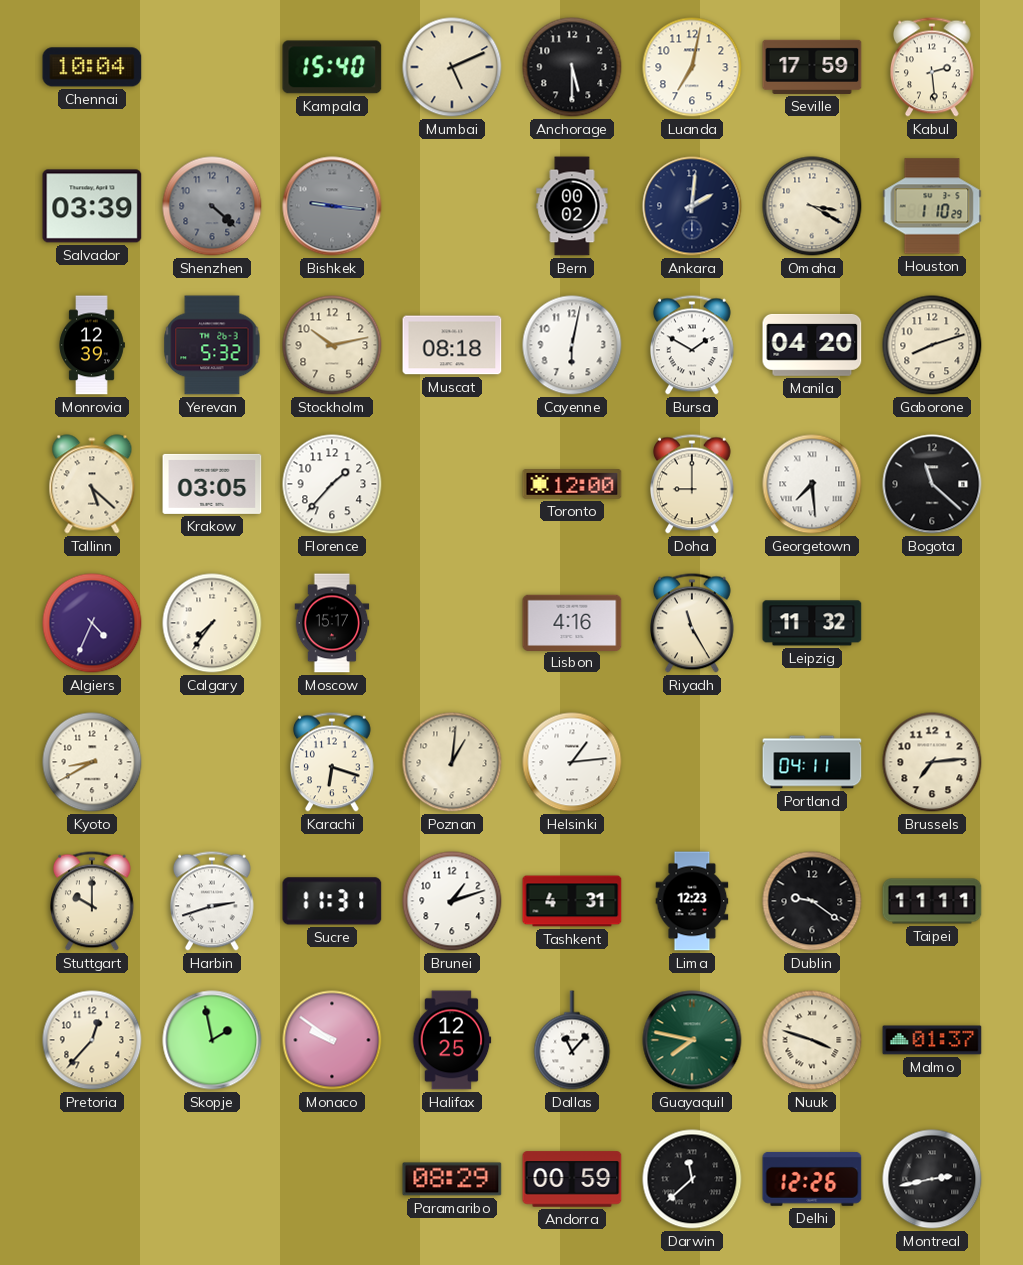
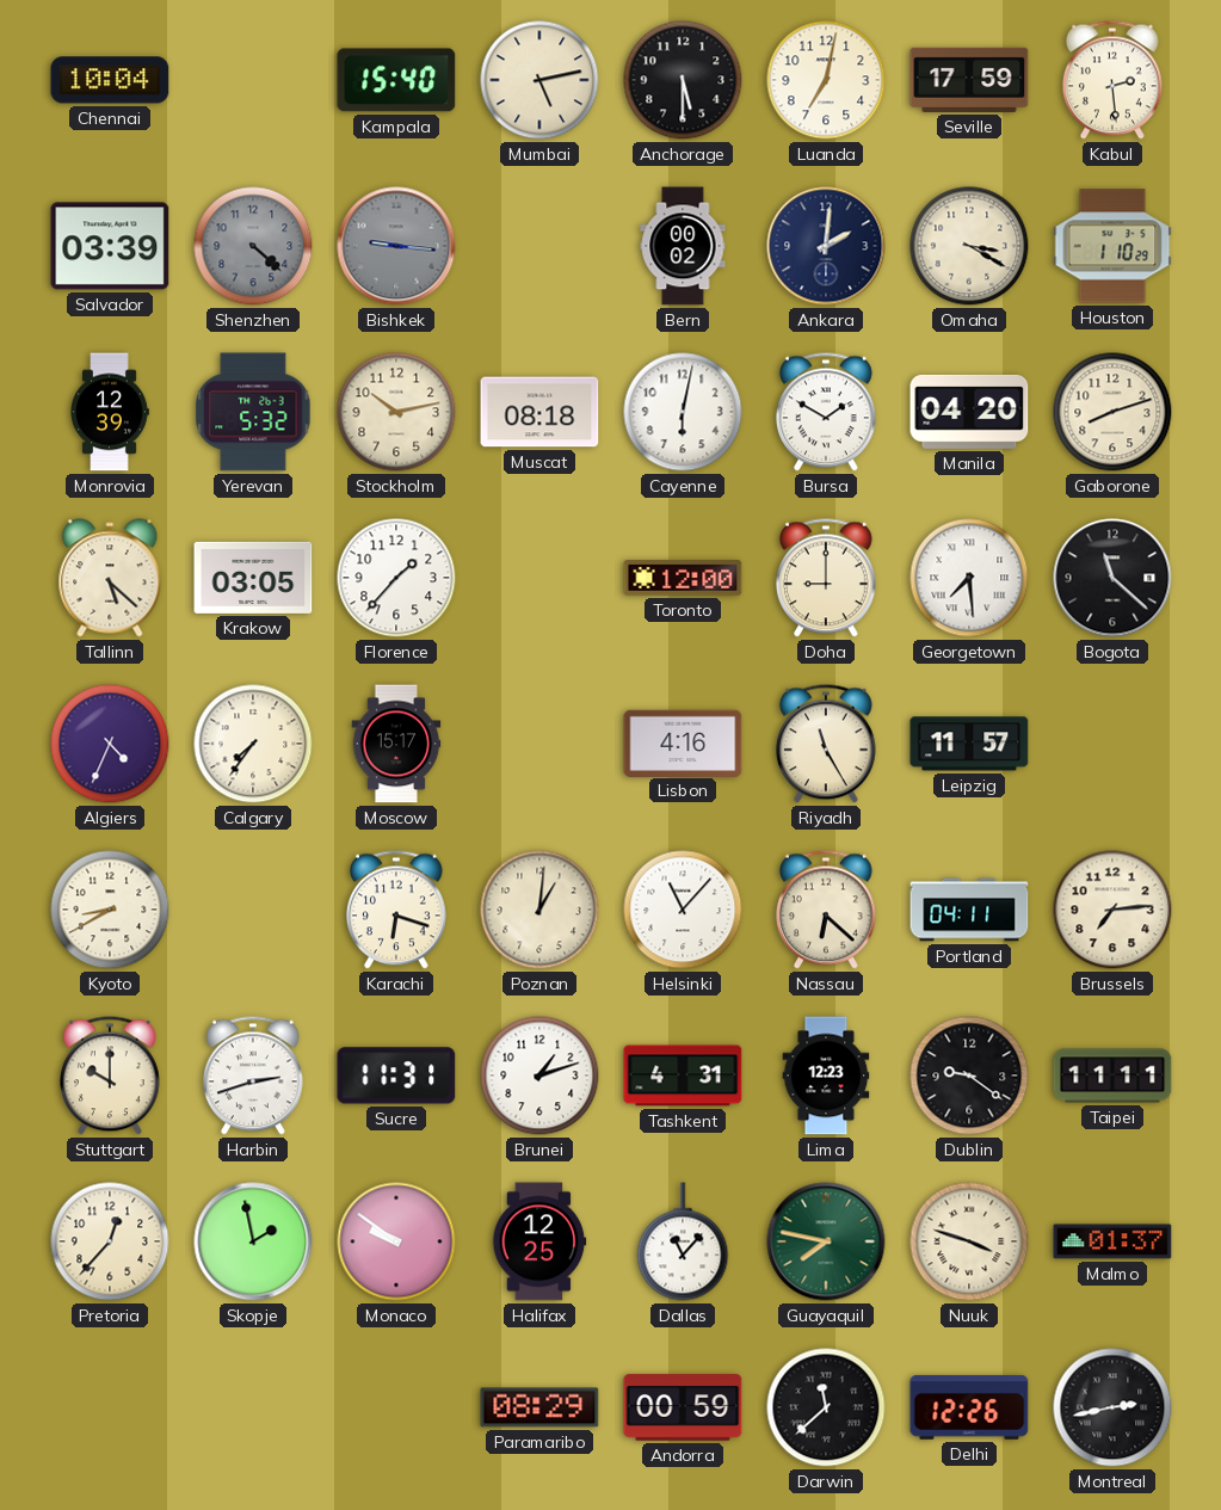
Mumbai: 5:11 -> 5:13 (539, 80)
Leipzig: 11:32 -> 11:57 (969, 744)
Helsinki: 1:14 -> 11:07 (683, 910)
Nassau: none -> 6:22 (827, 910)
